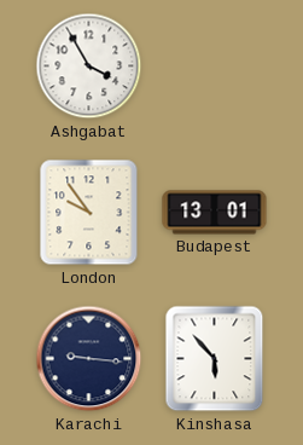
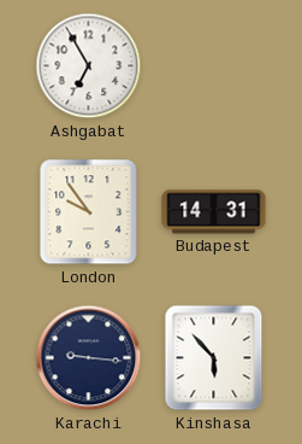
Ashgabat: 3:55 -> 6:55 (89, 66)
Budapest: 13:01 -> 14:31 (214, 212)
